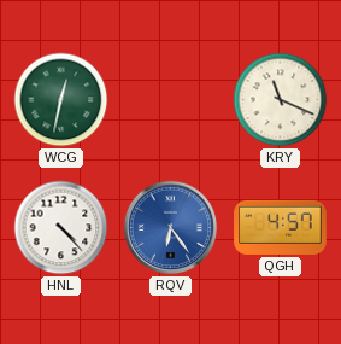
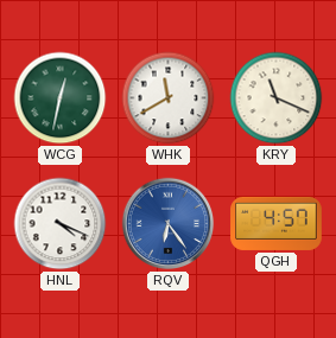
WHK: none -> 11:40 (169, 98)
HNL: 4:23 -> 4:19 (61, 224)
